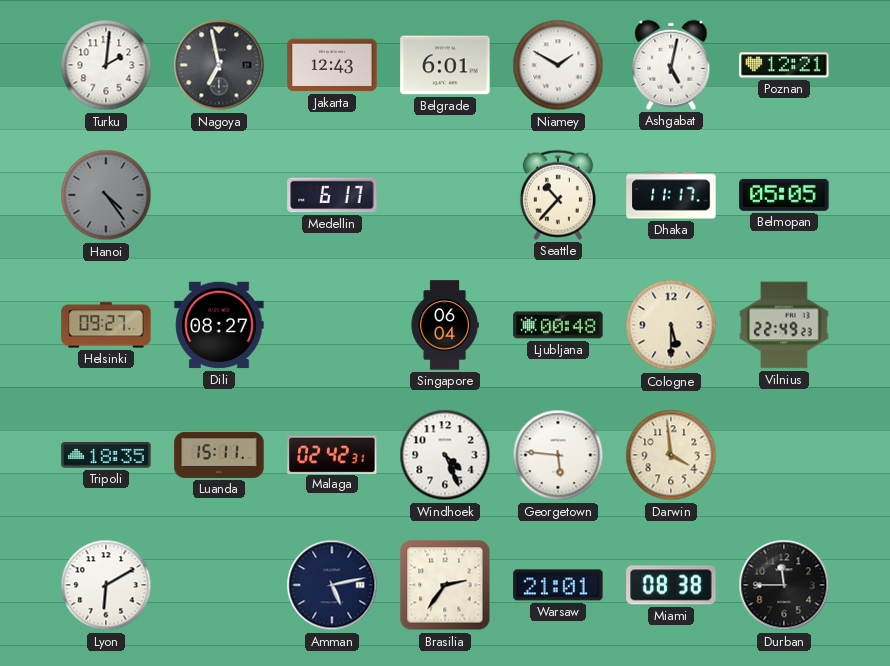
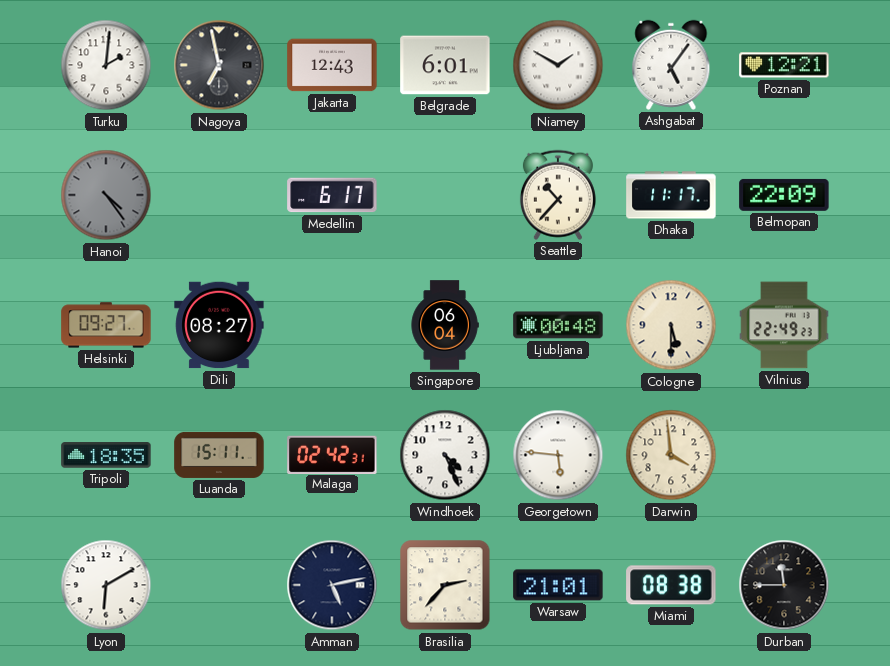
Ashgabat: 5:02 -> 5:06 (671, 65)
Belmopan: 05:05 -> 22:09 (784, 195)
Brasilia: 2:36 -> 2:37 (445, 585)
